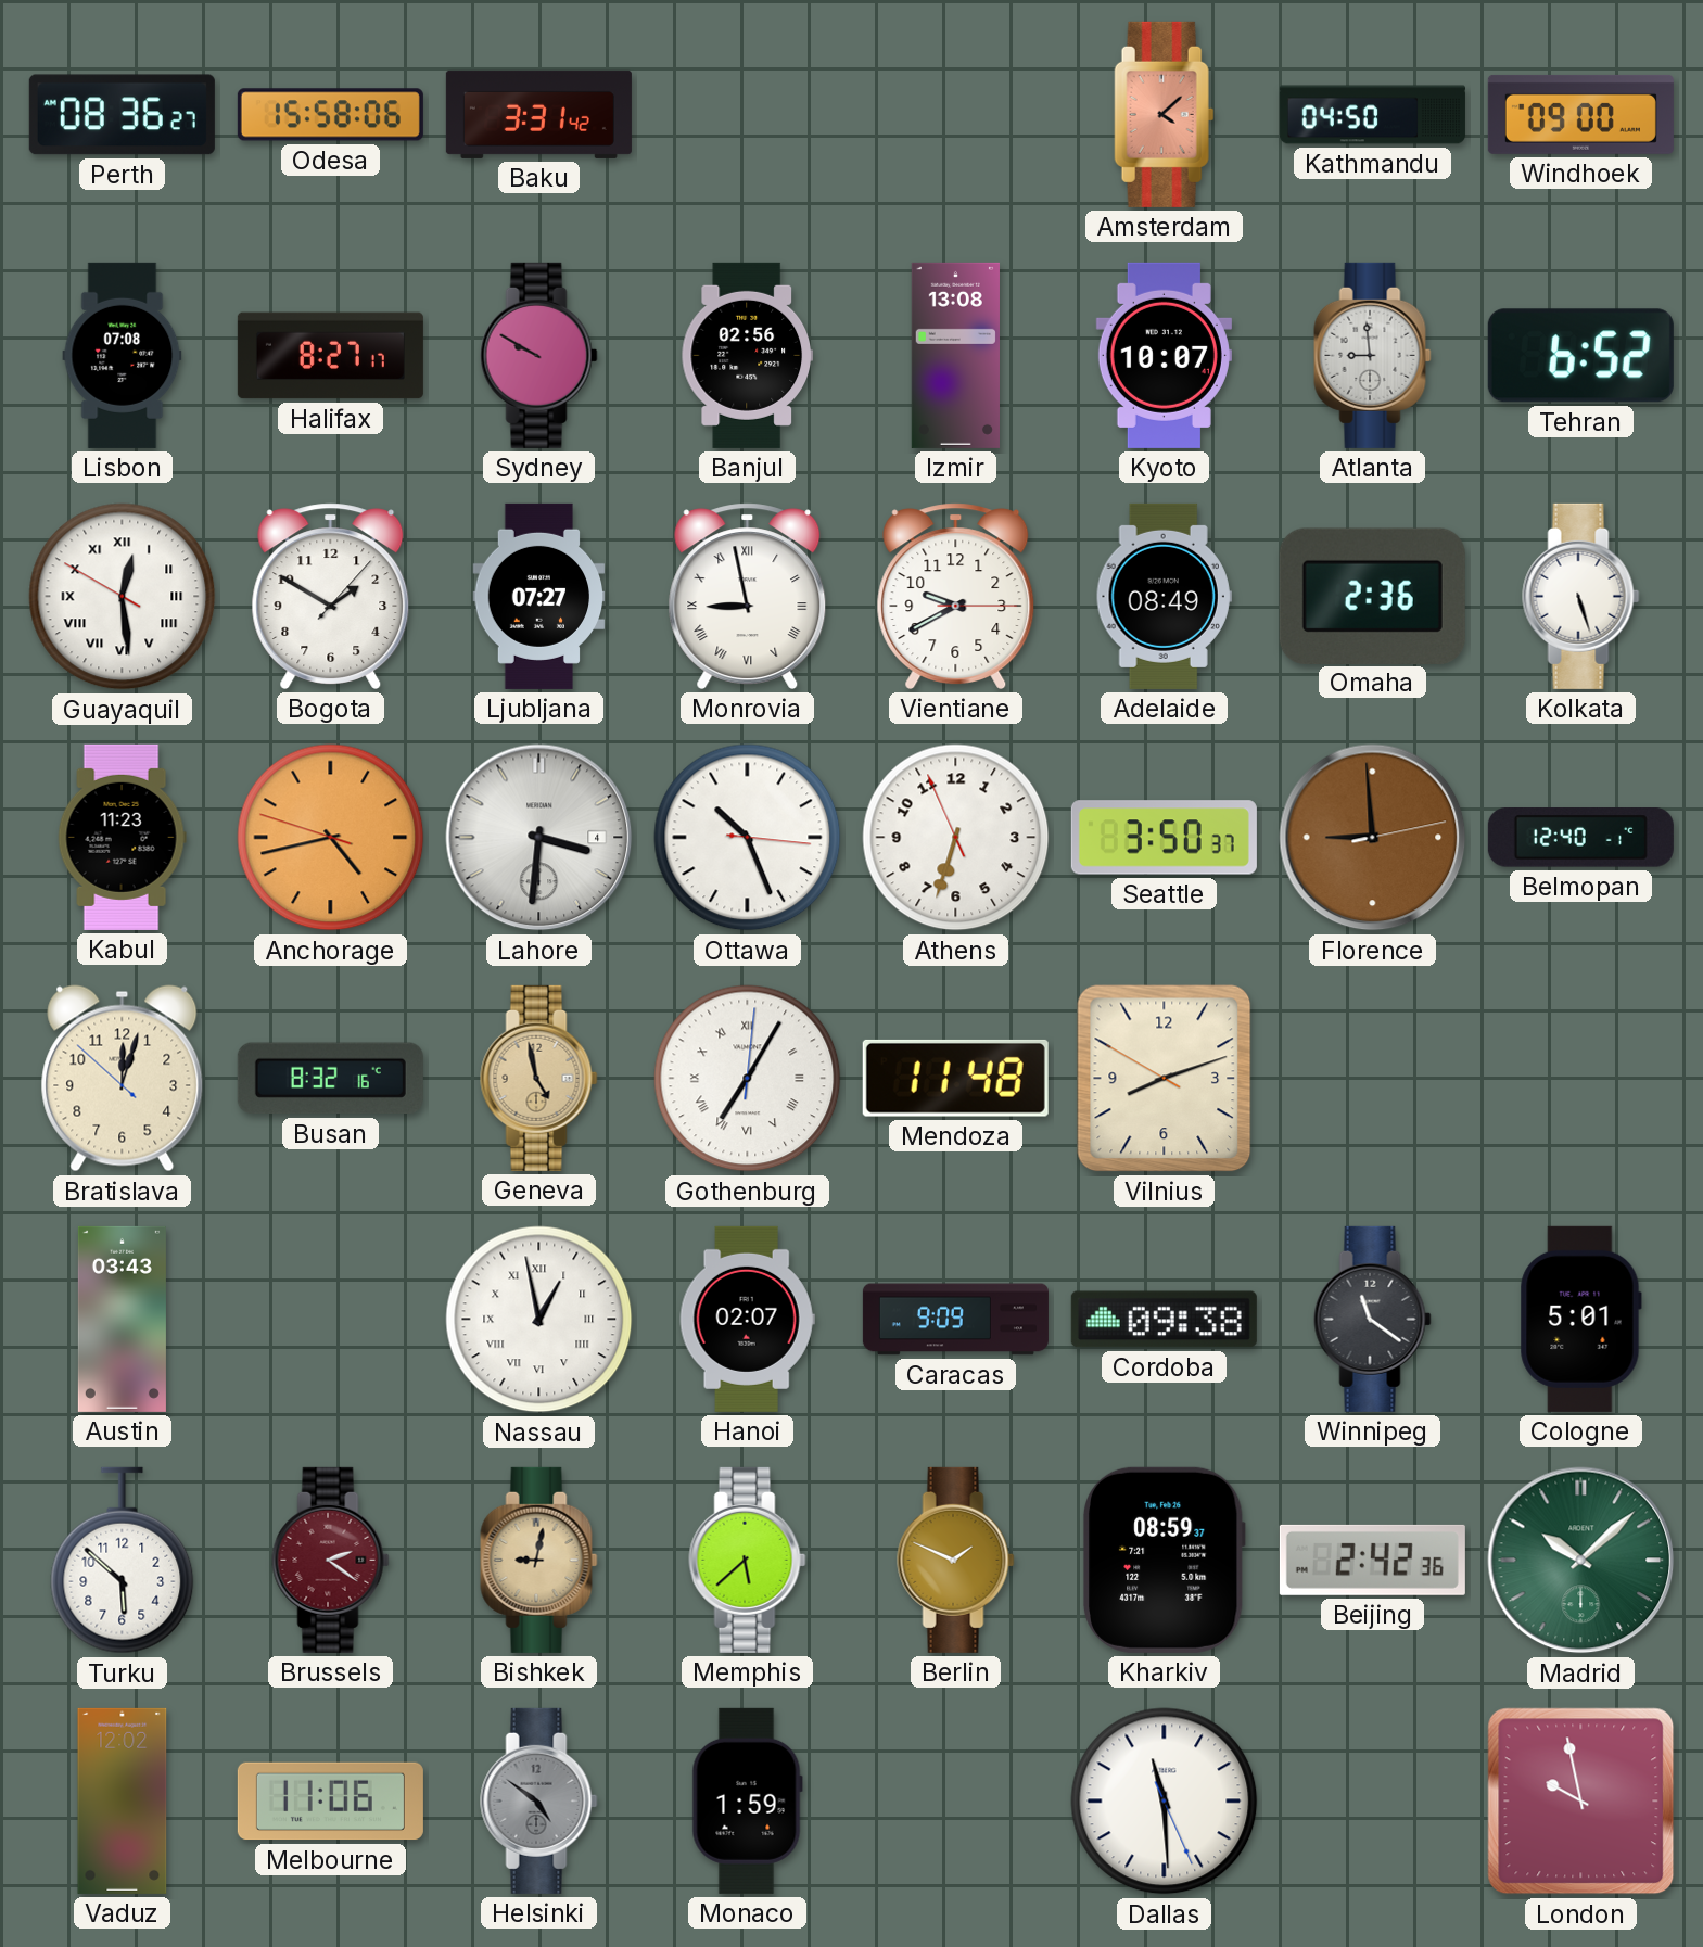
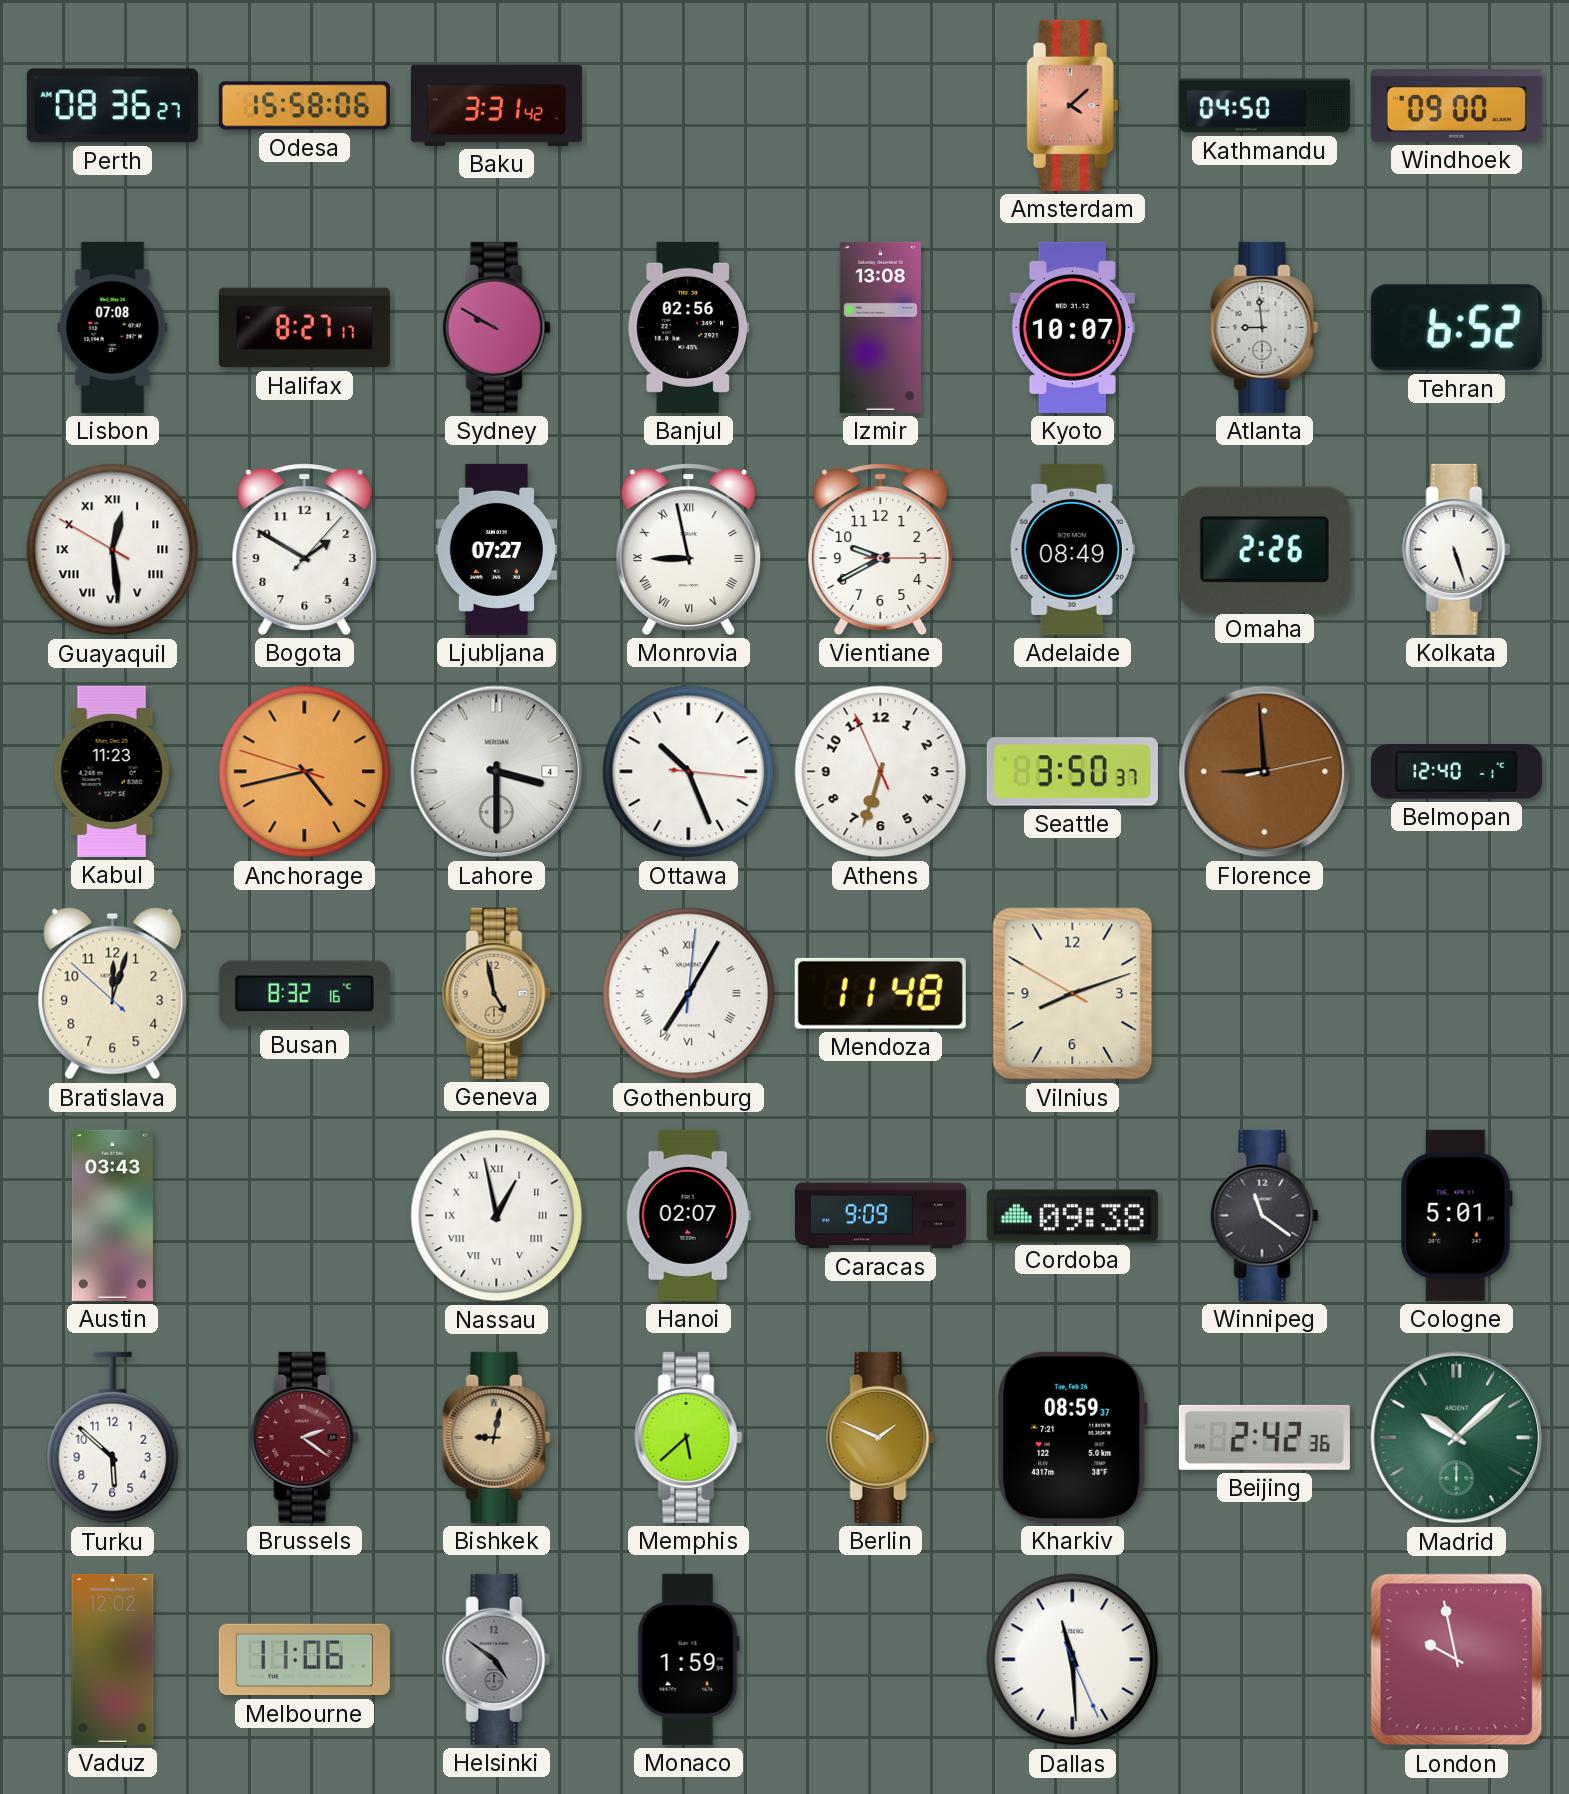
Omaha: 2:36 -> 2:26 (1264, 549)
Lahore: 3:31 -> 3:30 (497, 772)
